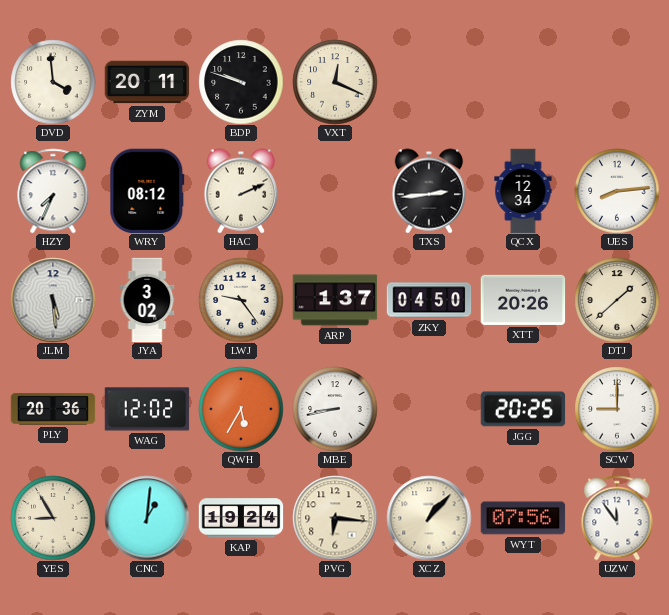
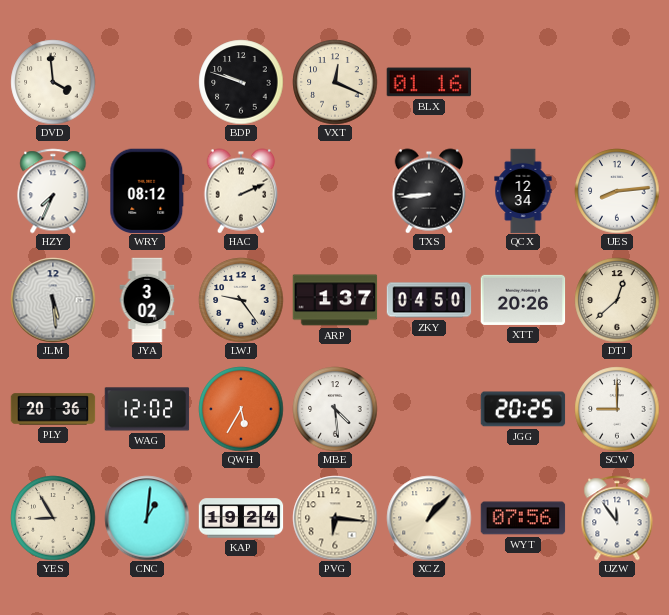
ZYM: 20:11 -> none (147, 82)
BLX: none -> 01:16 (429, 82)
TXS: 2:44 -> 8:44 (429, 191)
DTJ: 1:38 -> 12:38 (617, 300)
MBE: 8:43 -> 4:29 (335, 409)
